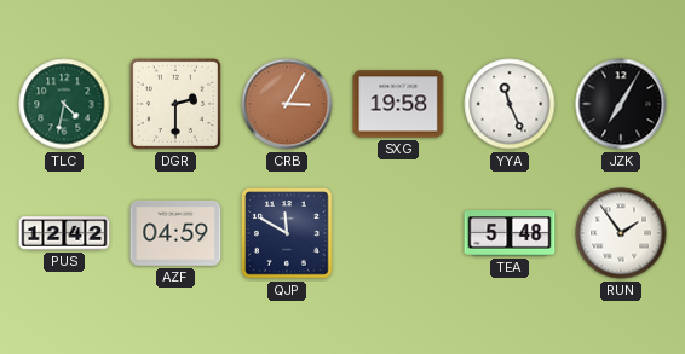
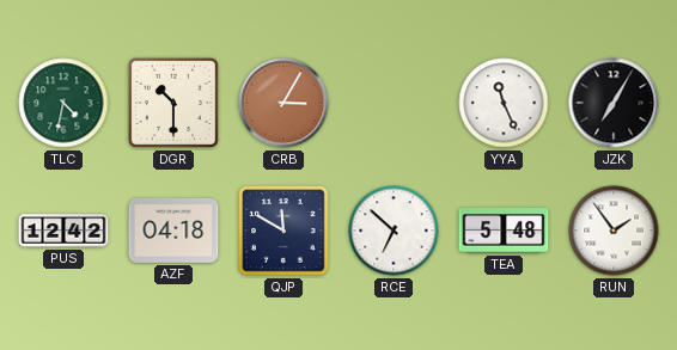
DGR: 2:30 -> 10:30 (173, 103)
SXG: 19:58 -> none (398, 104)
AZF: 04:59 -> 04:18 (173, 231)
RCE: none -> 6:52 (394, 231)
